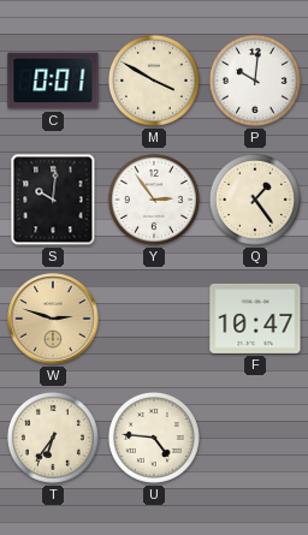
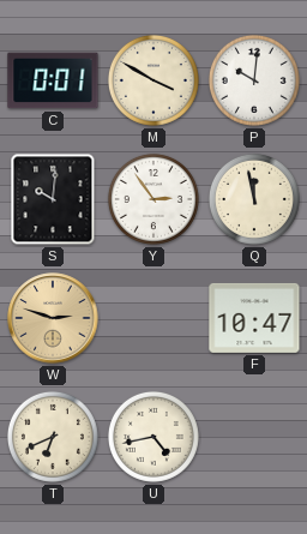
Q: 1:24 -> 11:58 (254, 199)
T: 6:36 -> 6:41 (53, 437)
U: 4:46 -> 4:43 (153, 437)
